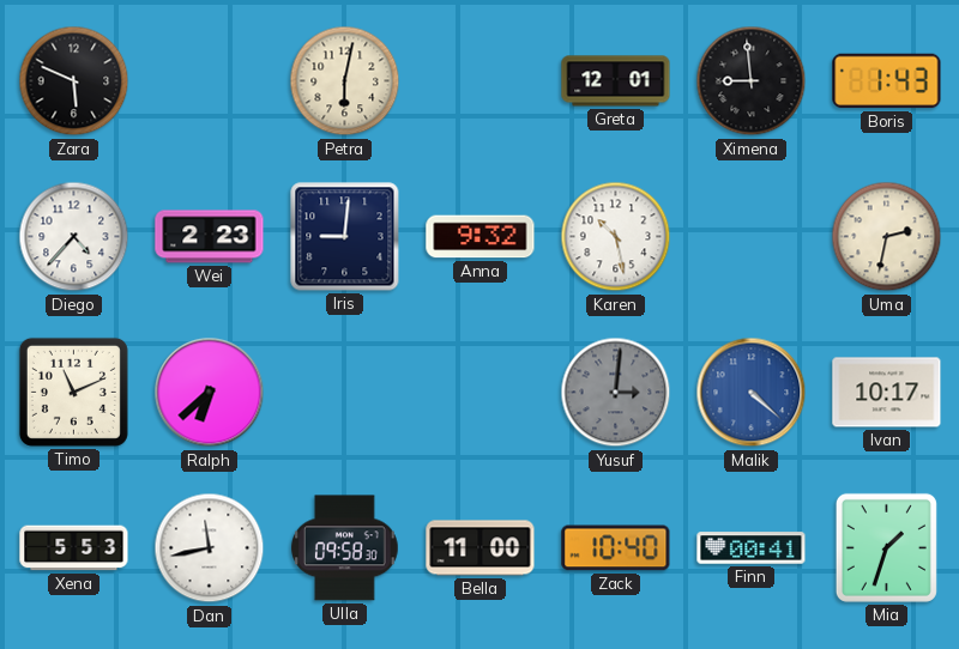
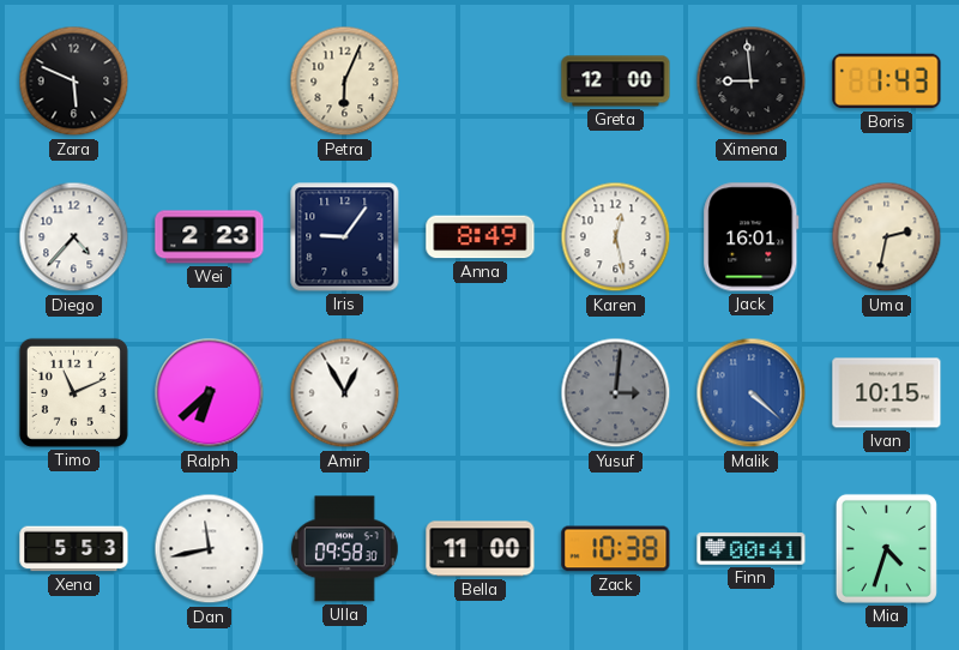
Petra: 6:02 -> 6:04 (345, 82)
Greta: 12:01 -> 12:00 (616, 82)
Iris: 9:01 -> 9:06 (345, 237)
Anna: 9:32 -> 8:49 (481, 237)
Karen: 10:28 -> 12:28 (616, 237)
Jack: none -> 16:01 (752, 237)
Amir: none -> 12:55 (345, 393)
Ivan: 10:17 -> 10:15 (887, 393)
Zack: 10:40 -> 10:38 (616, 549)
Mia: 1:33 -> 4:33 (886, 548)
